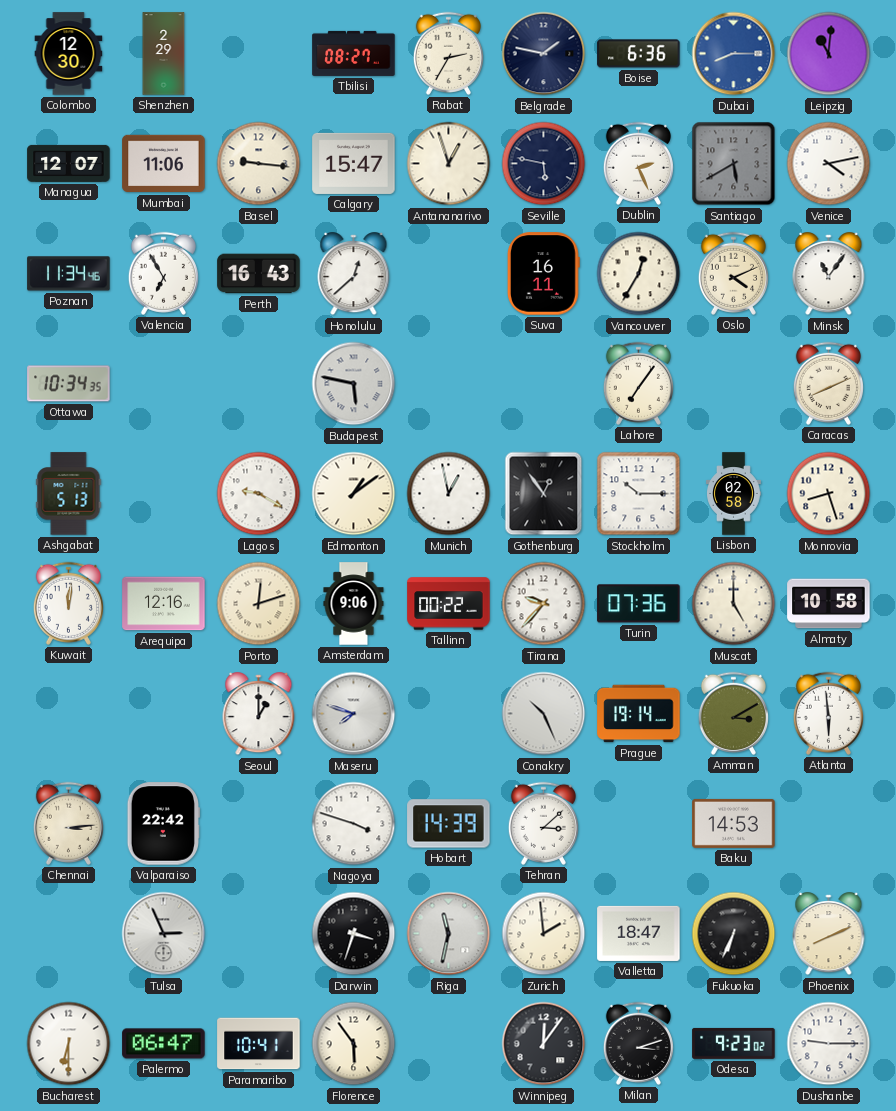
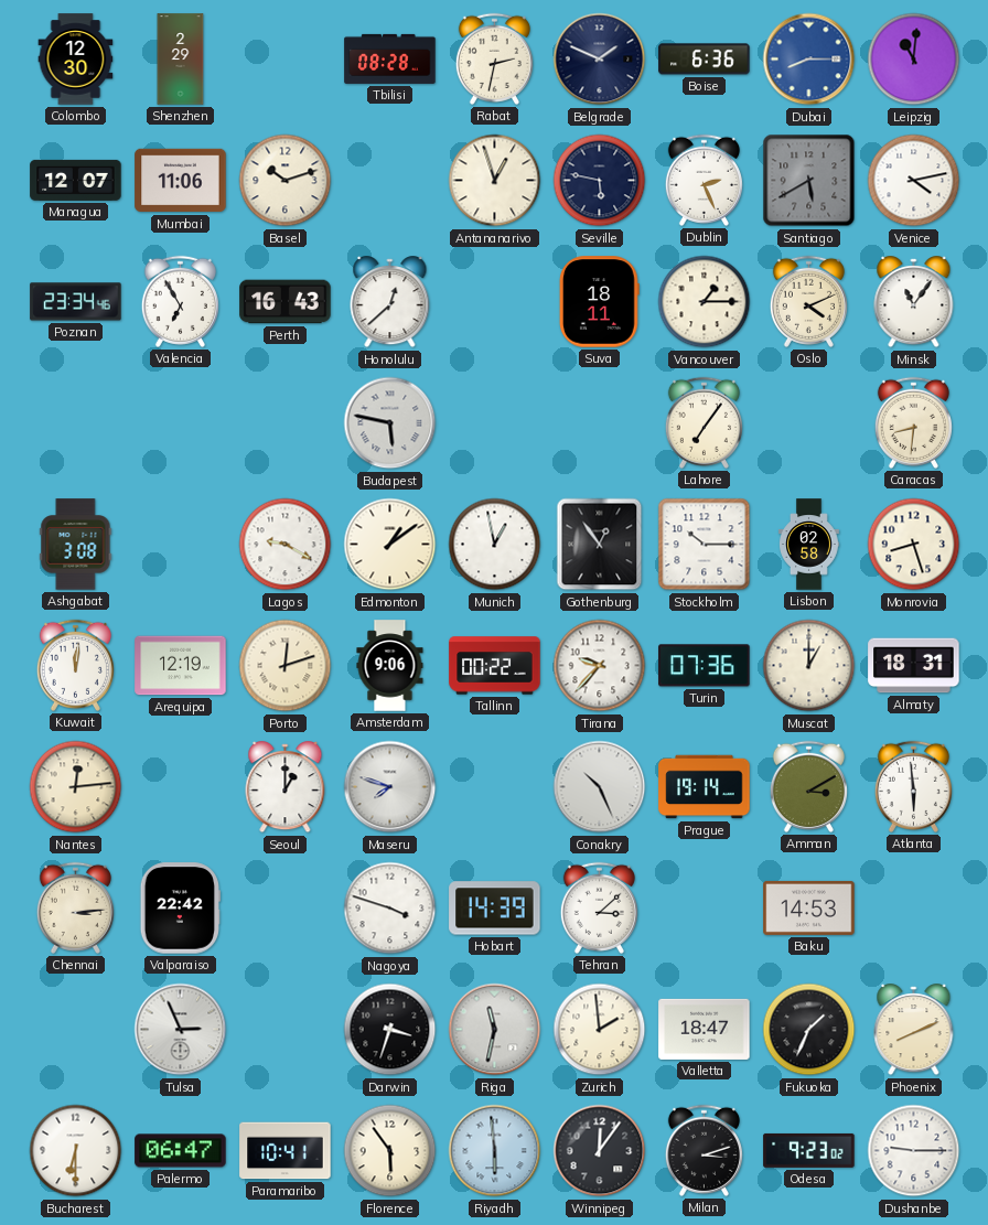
Tbilisi: 08:27 -> 08:28 (390, 58)
Rabat: 2:35 -> 2:32 (494, 58)
Belgrade: 1:47 -> 1:49 (600, 60)
Basel: 9:16 -> 10:12 (286, 181)
Calgary: 15:47 -> none (354, 163)
Poznan: 11:34 -> 23:34 (76, 302)
Suva: 16:11 -> 18:11 (599, 302)
Vancouver: 12:35 -> 1:15 (705, 302)
Ottawa: 10:34 -> none (69, 384)
Caracas: 8:11 -> 8:31 (913, 422)
Ashgabat: 5:13 -> 3:08 (76, 545)
Arequipa: 12:16 -> 12:19 (181, 666)
Muscat: 5:00 -> 1:00 (809, 666)
Almaty: 10:58 -> 18:31 (914, 666)
Nantes: none -> 12:14 (76, 787)
Fukuoka: 6:34 -> 1:34 (809, 1030)
Riyadh: none -> 5:59 (495, 1151)
